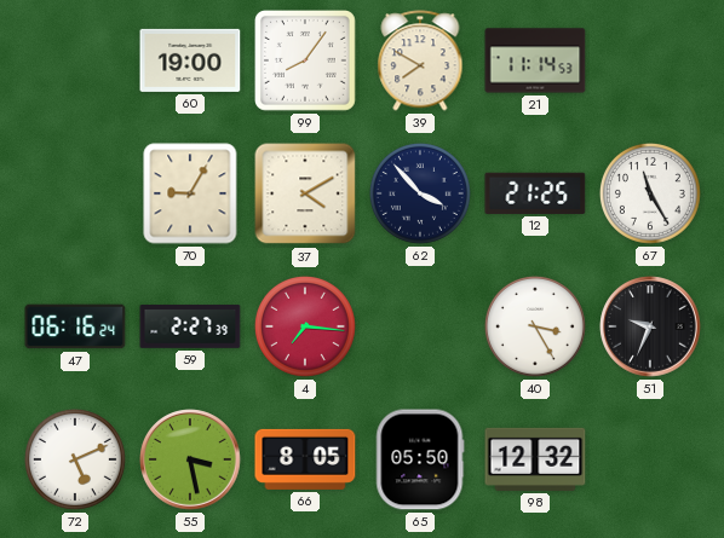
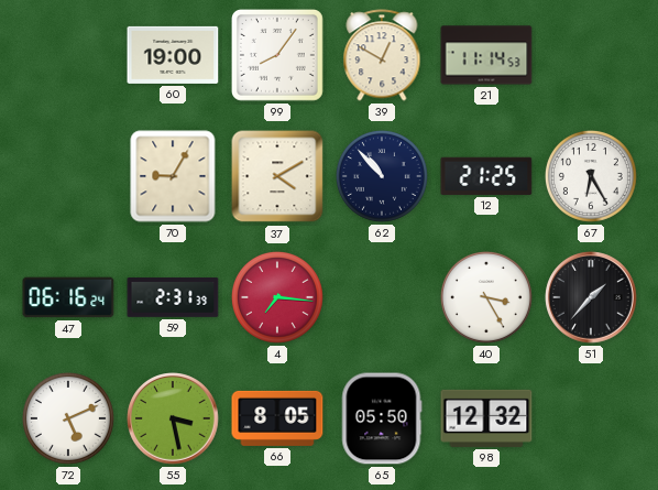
39: 7:50 -> 12:50 (382, 55)
62: 3:53 -> 10:53 (382, 176)
67: 11:25 -> 6:25 (591, 176)
59: 2:27 -> 2:31 (173, 297)
51: 9:34 -> 1:37 (591, 297)
